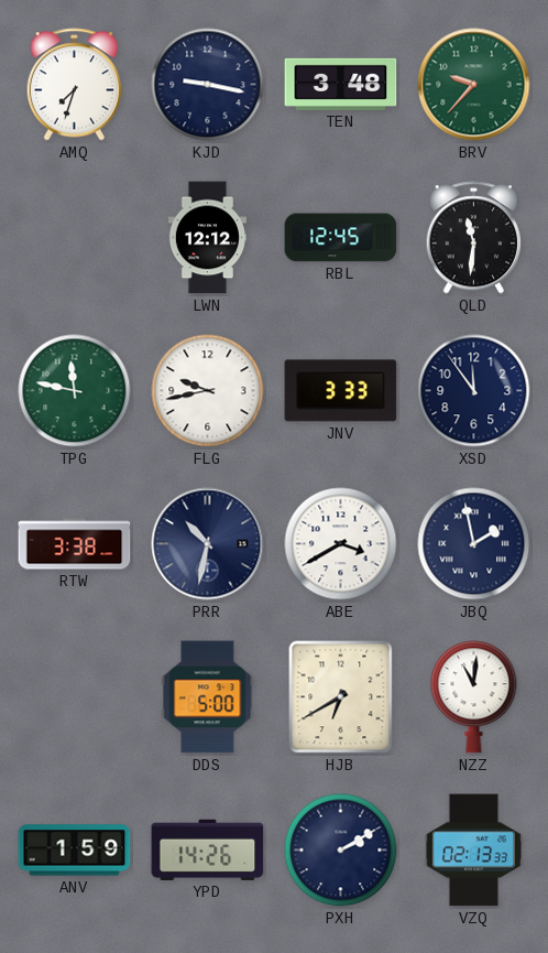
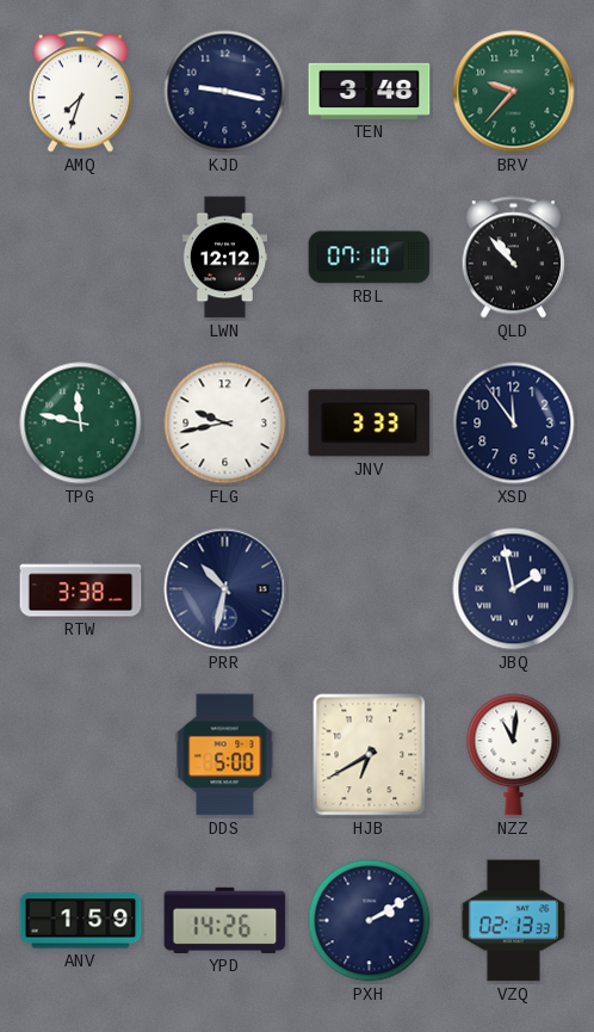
RBL: 12:45 -> 07:10 (370, 258)
QLD: 11:31 -> 10:53 (513, 258)
ABE: 3:40 -> none (341, 544)
